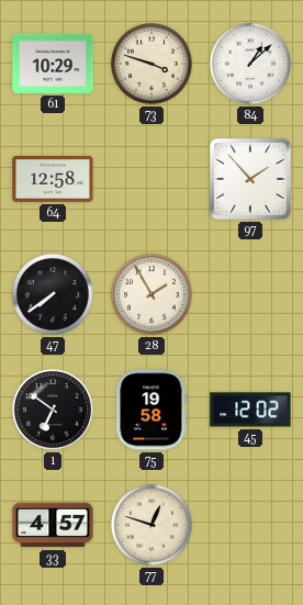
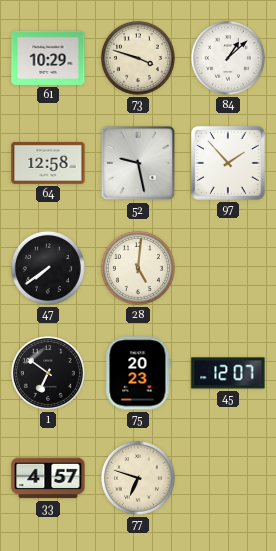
52: none -> 9:28 (138, 163)
28: 1:55 -> 5:01 (138, 268)
75: 19:58 -> 20:23 (138, 373)
45: 12:02 -> 12:07 (228, 373)
77: 12:48 -> 6:48 (138, 478)
